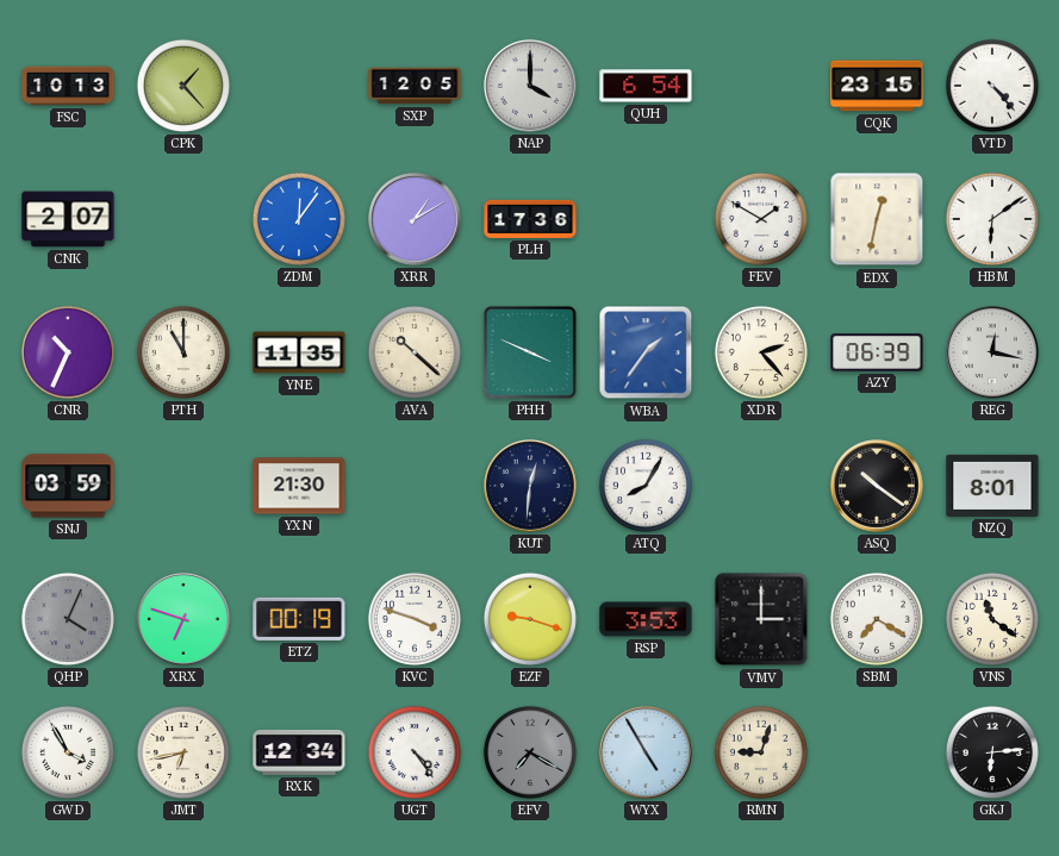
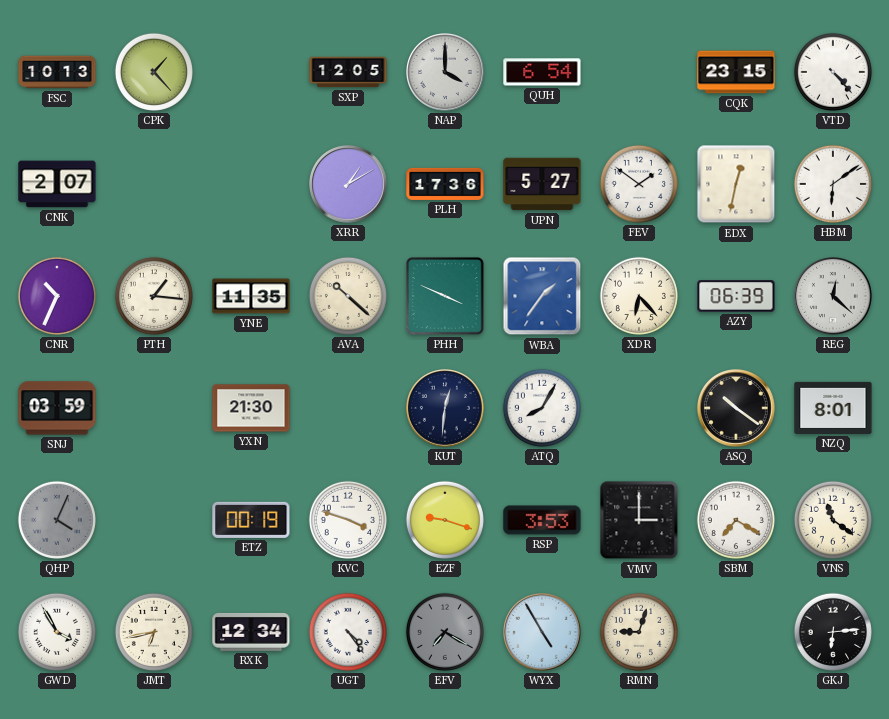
ZDM: 12:06 -> none (299, 219)
UPN: none -> 5:27 (542, 184)
FEV: 1:50 -> 1:51 (639, 184)
PTH: 11:00 -> 1:16 (154, 296)
XDR: 2:23 -> 6:23 (639, 296)
REG: 12:17 -> 12:22 (834, 297)
XRX: 6:48 -> none (185, 620)
